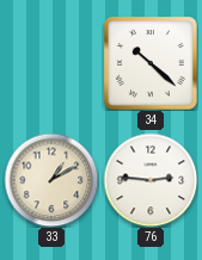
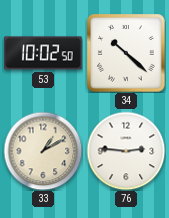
53: none -> 10:02 (43, 53)
